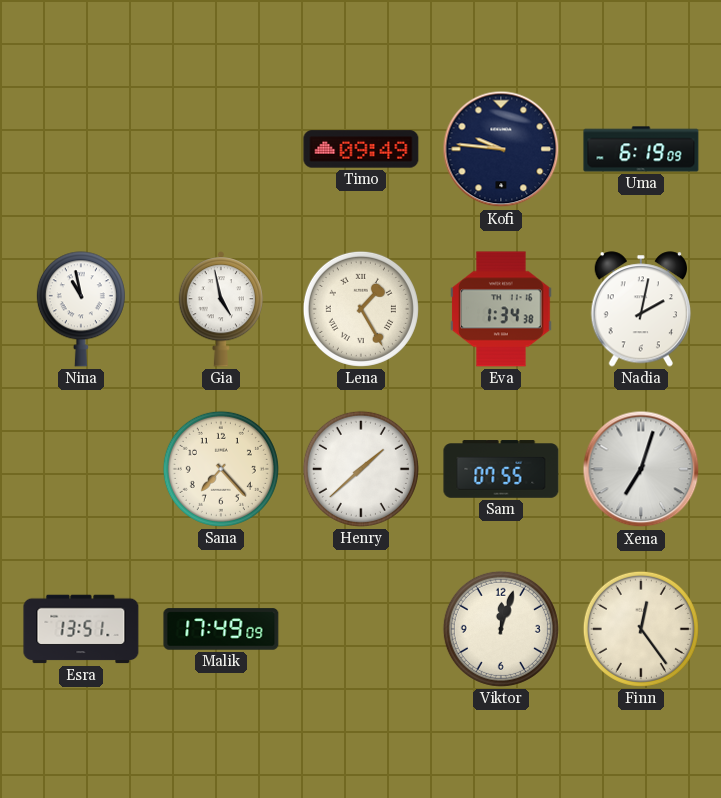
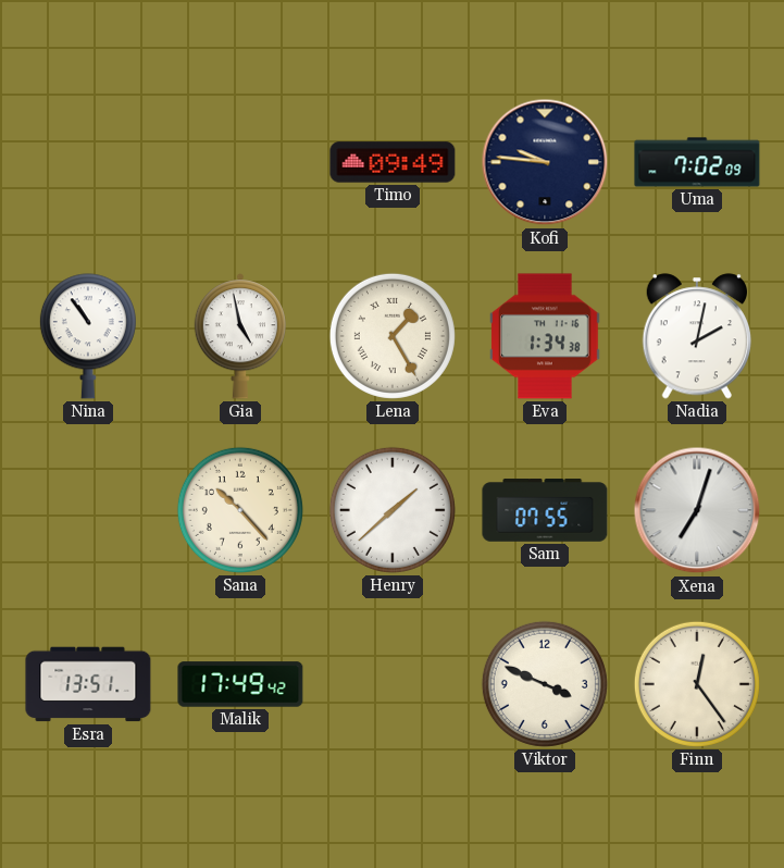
Uma: 6:19 -> 7:02 (697, 162)
Nina: 10:58 -> 10:54 (88, 336)
Sana: 7:23 -> 10:23 (240, 510)
Malik: 17:49:09 -> 17:49:42 (240, 684)
Viktor: 12:03 -> 3:49 (545, 684)
